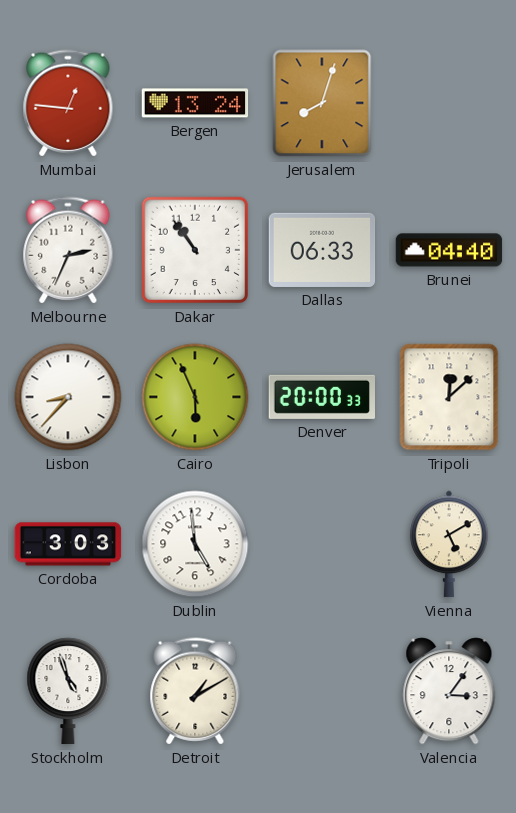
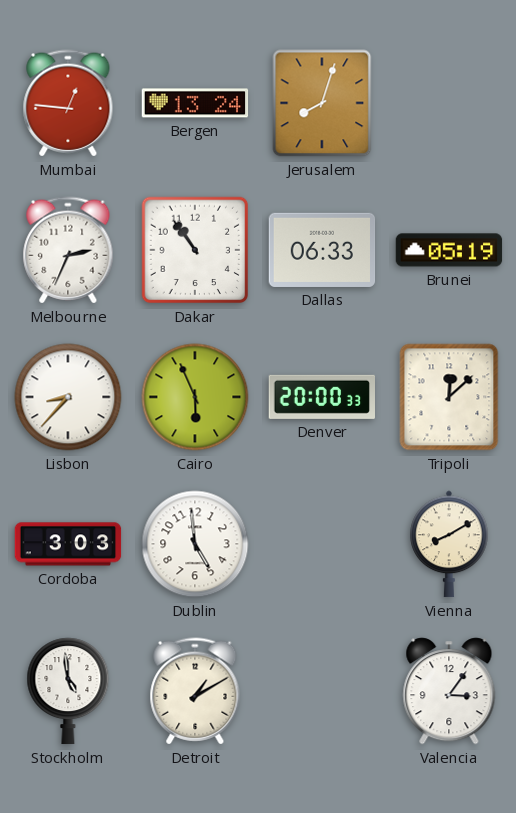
Brunei: 04:40 -> 05:19 (449, 250)
Vienna: 5:10 -> 8:10 (449, 544)
Stockholm: 4:57 -> 4:59 (68, 691)
